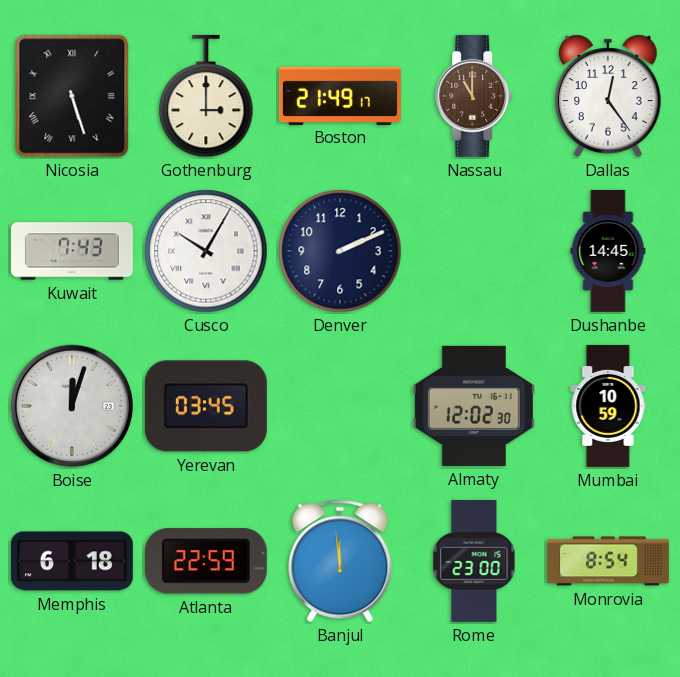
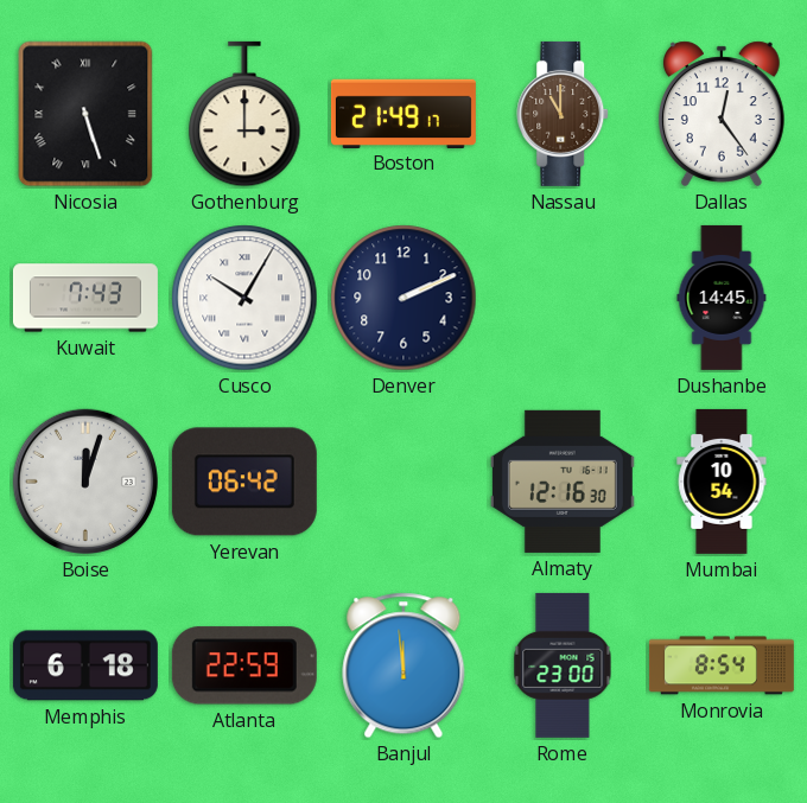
Yerevan: 03:45 -> 06:42 (244, 482)
Almaty: 12:02 -> 12:16 (563, 482)
Mumbai: 10:59 -> 10:54 (722, 482)
